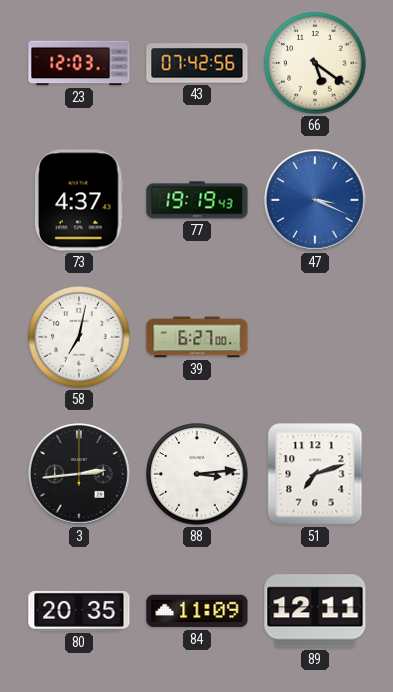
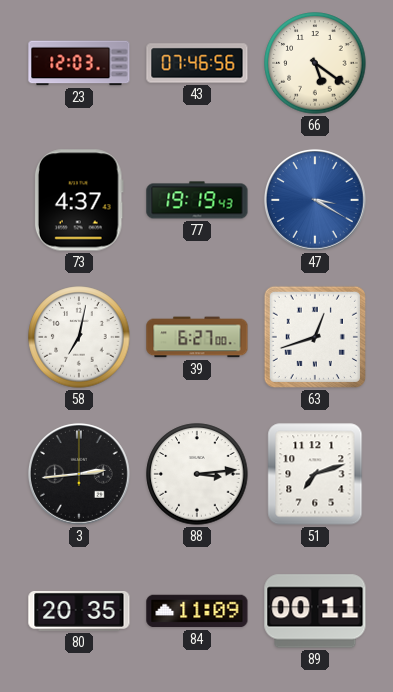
43: 07:42 -> 07:46 (197, 63)
47: 3:19 -> 3:20 (315, 200)
63: none -> 12:42 (315, 337)
89: 12:11 -> 00:11 (315, 611)
